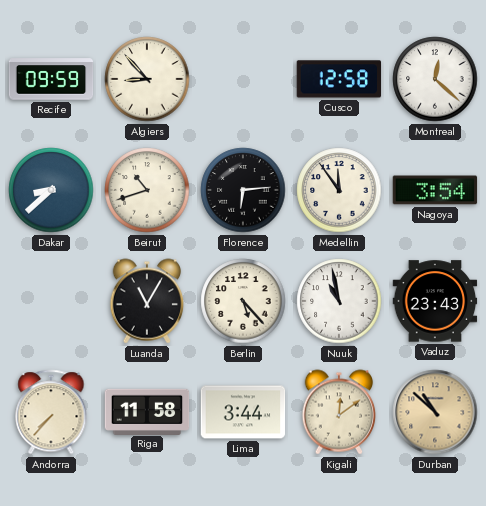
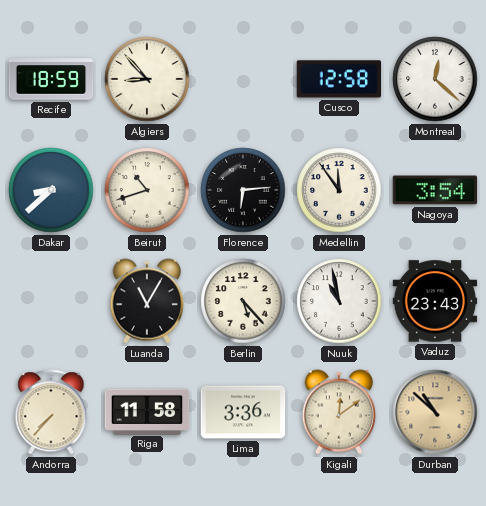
Recife: 09:59 -> 18:59 (51, 79)
Lima: 3:44 -> 3:36 (243, 412)
